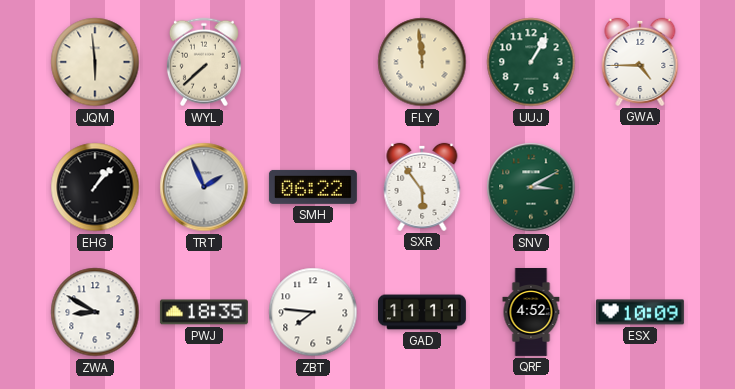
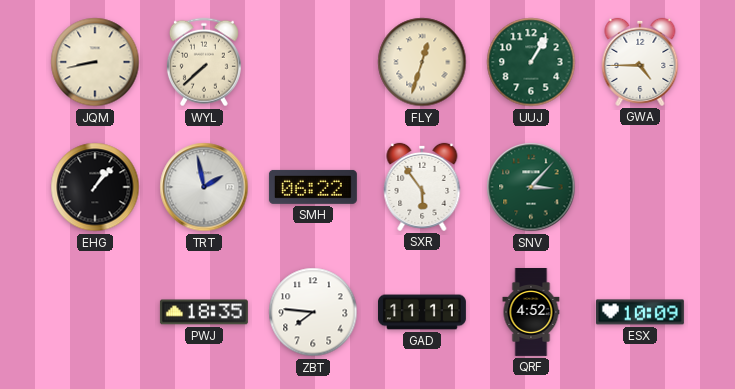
JQM: 5:59 -> 8:43 (95, 62)
FLY: 11:59 -> 12:33 (422, 62)
TRT: 1:56 -> 1:58 (204, 187)
SNV: 3:10 -> 3:07 (531, 187)
ZWA: 8:50 -> none (95, 312)
